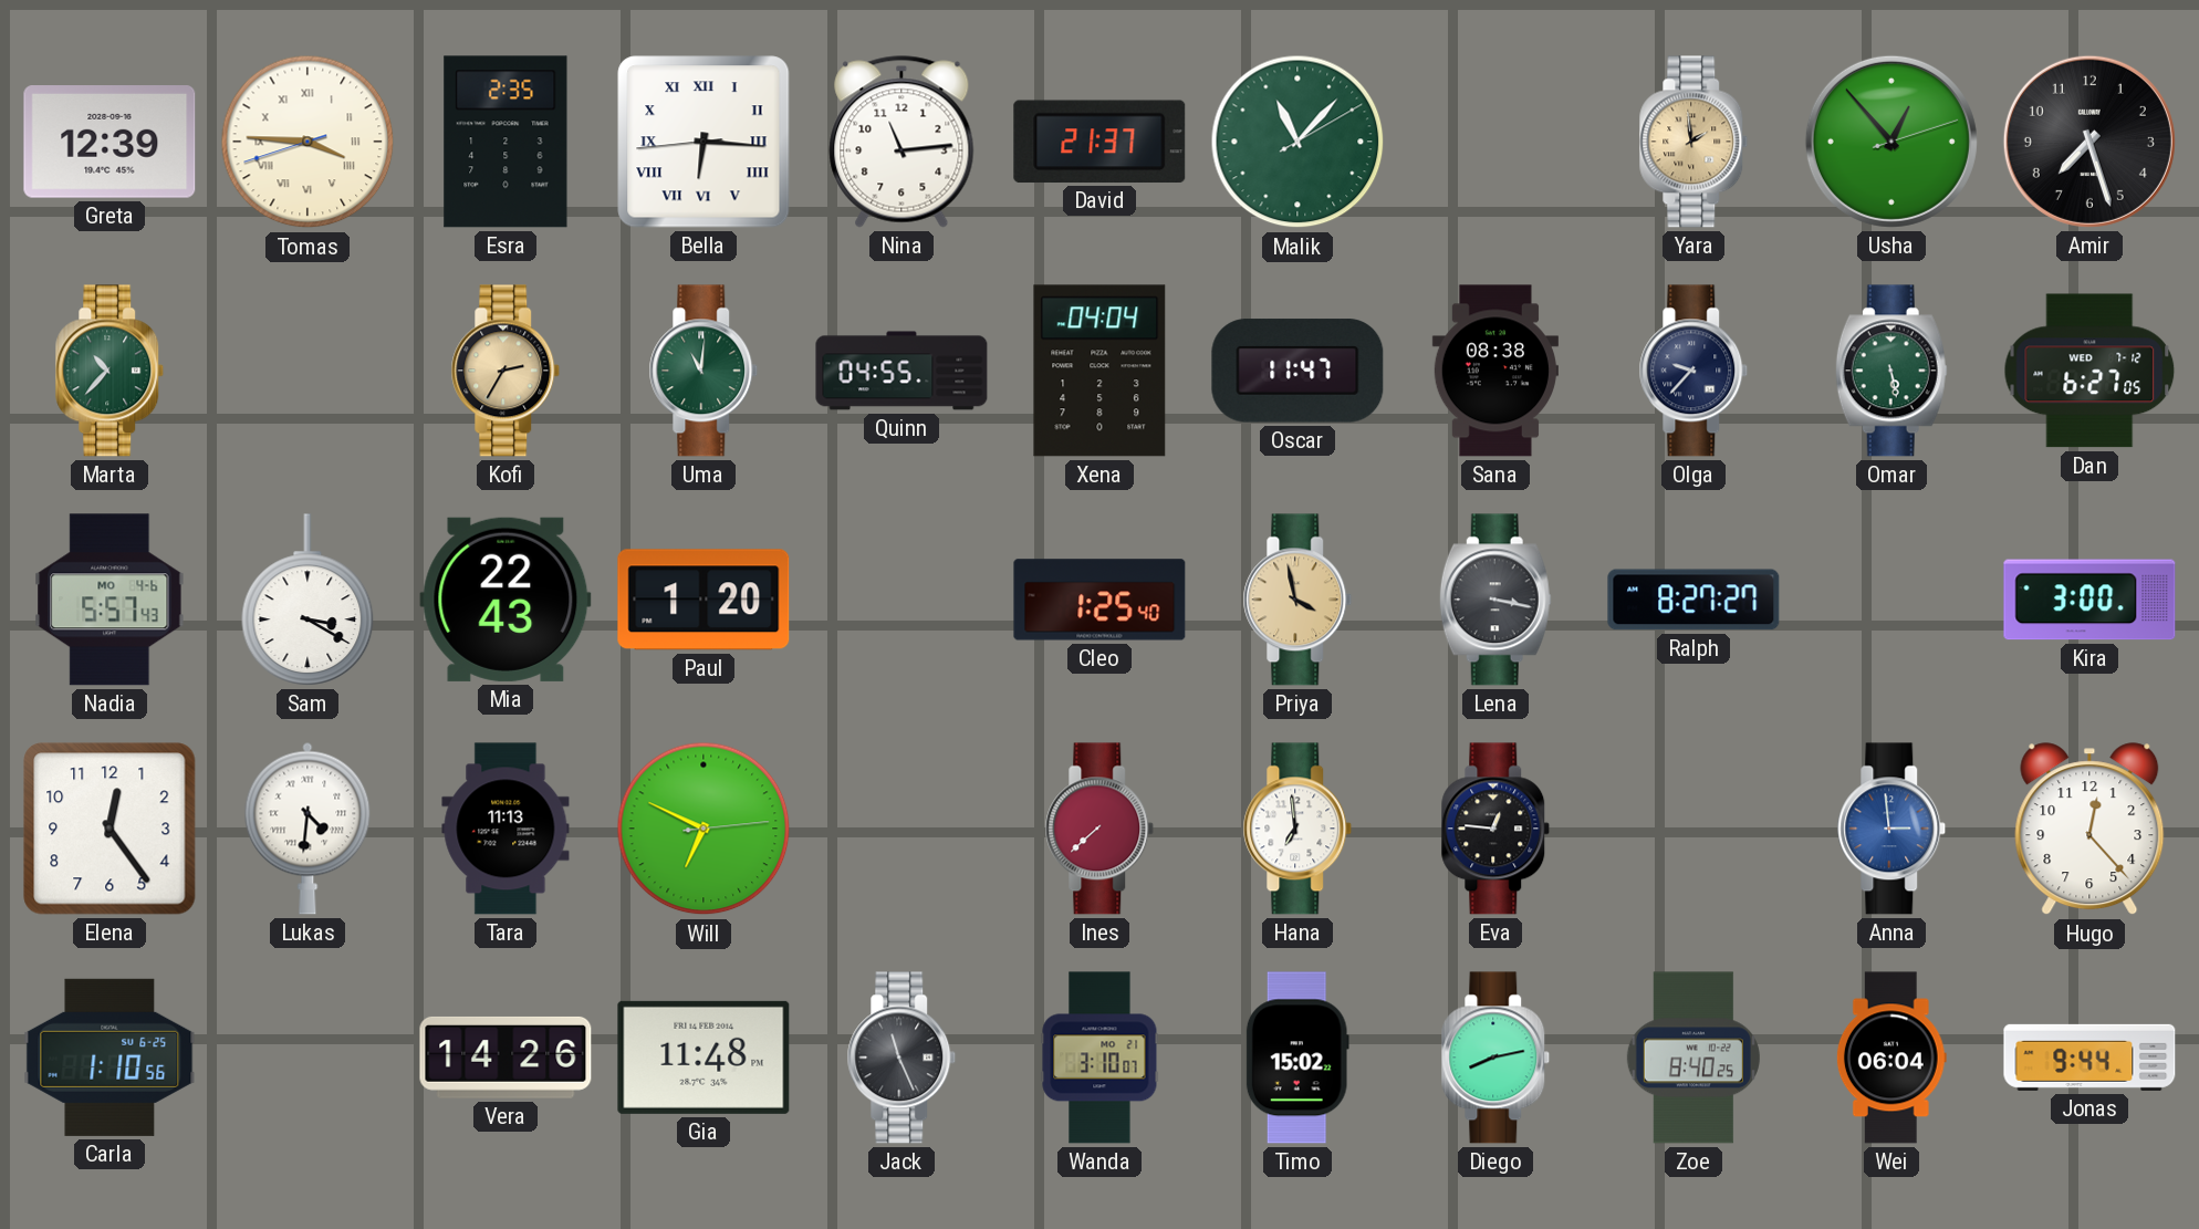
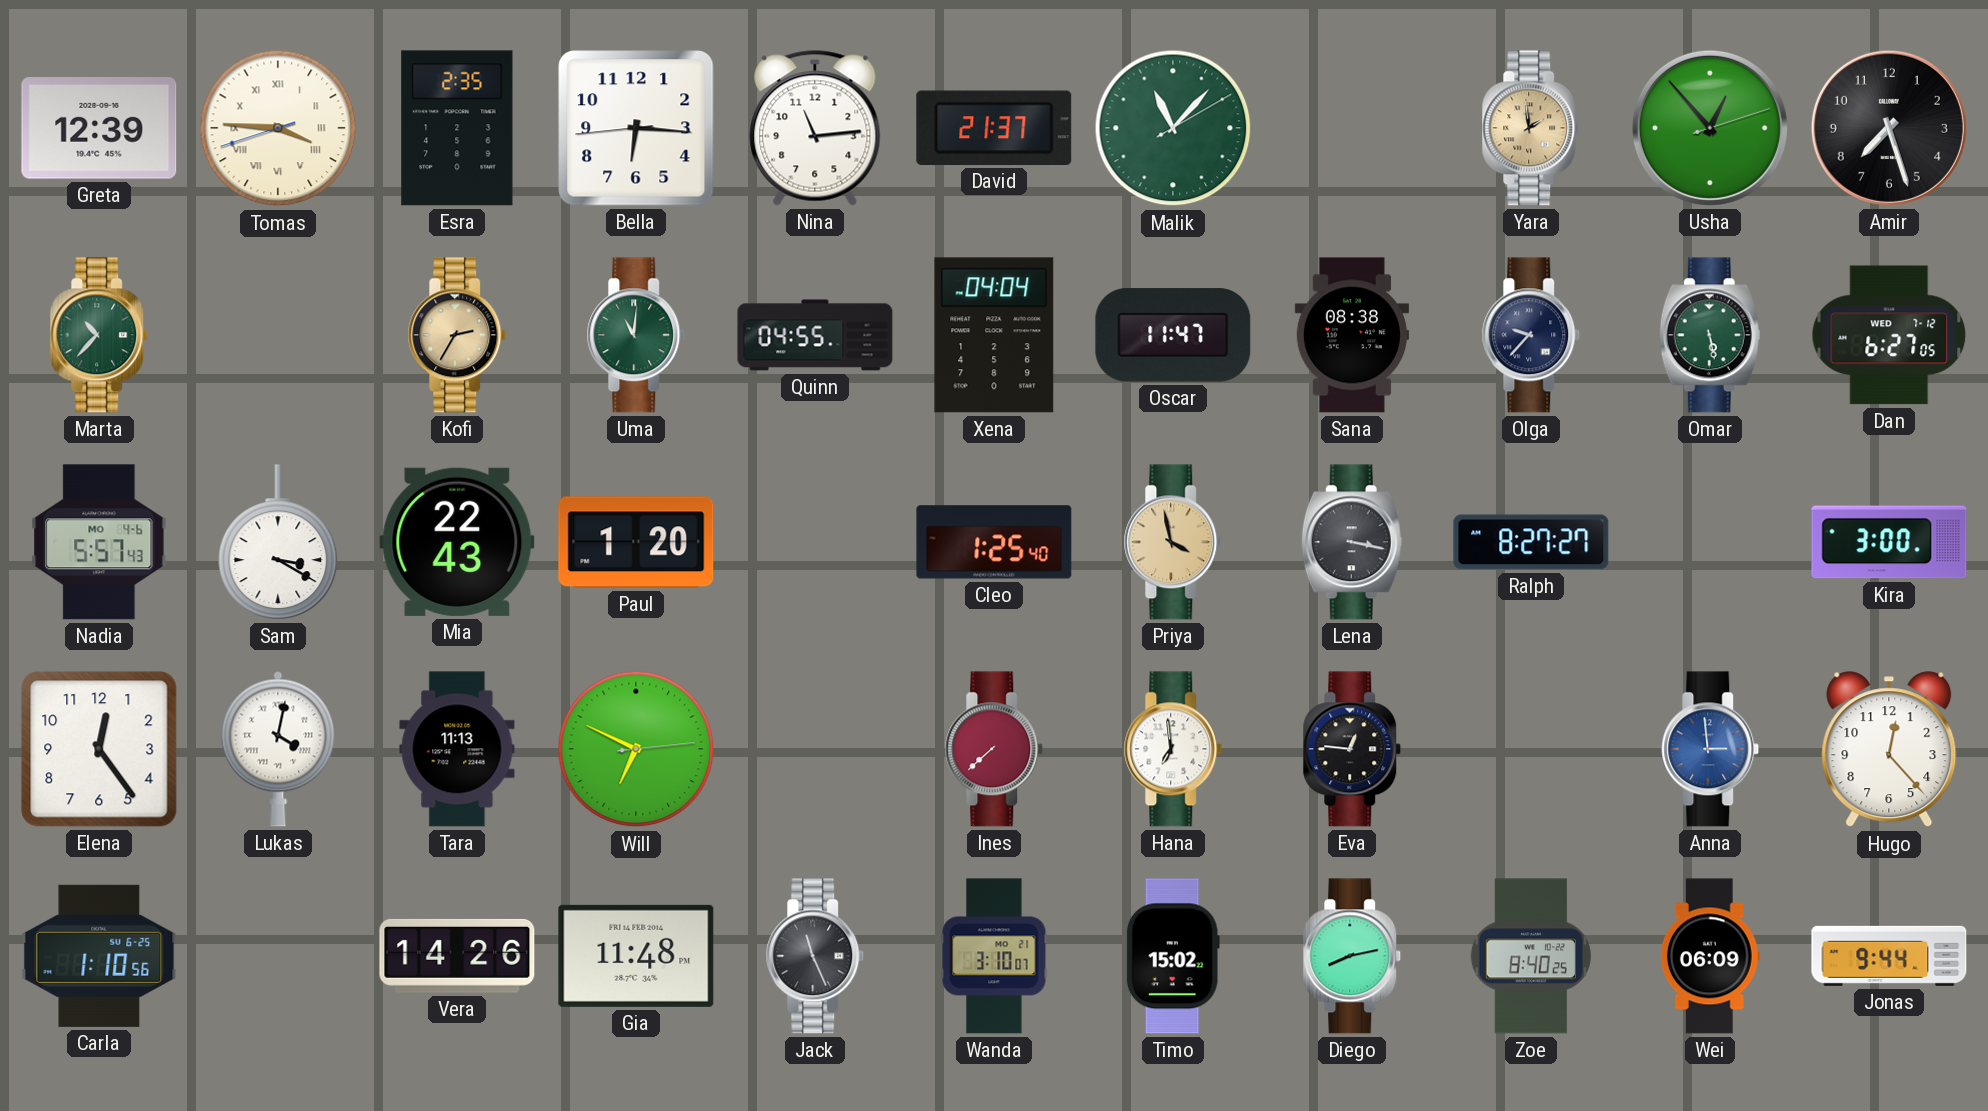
Bella numerals: Roman -> Arabic (636, 128)
Lukas: 4:31 -> 4:02 (278, 749)
Wei: 06:04 -> 06:09 (1710, 956)
